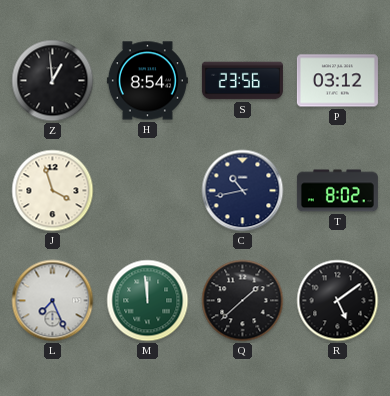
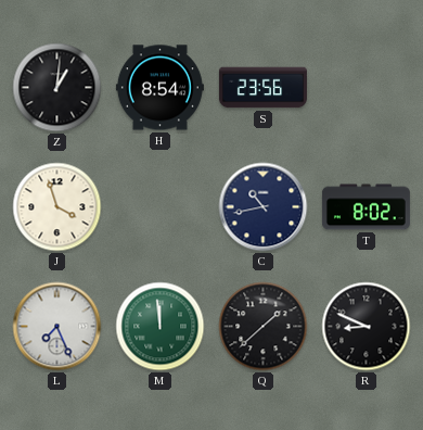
Z: 12:59 -> 1:01 (57, 88)
P: 03:12 -> none (337, 81)
R: 5:09 -> 8:49 (367, 327)
